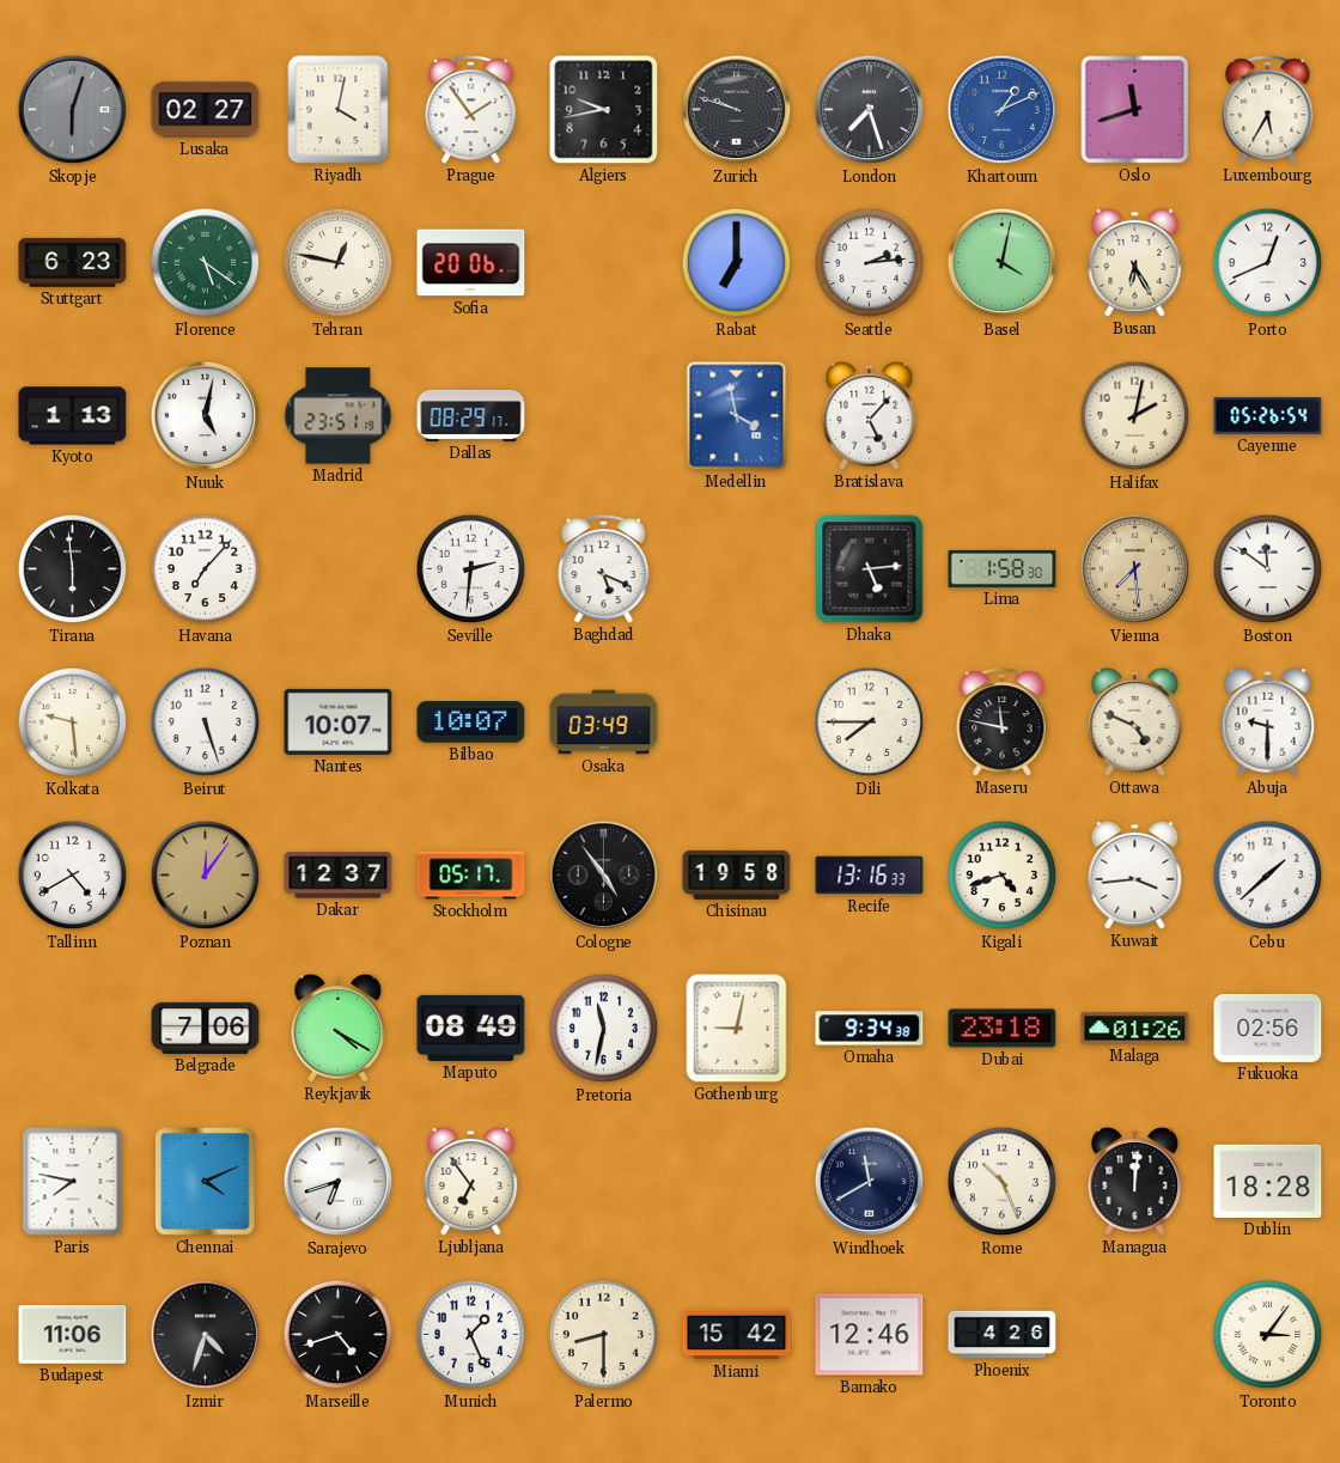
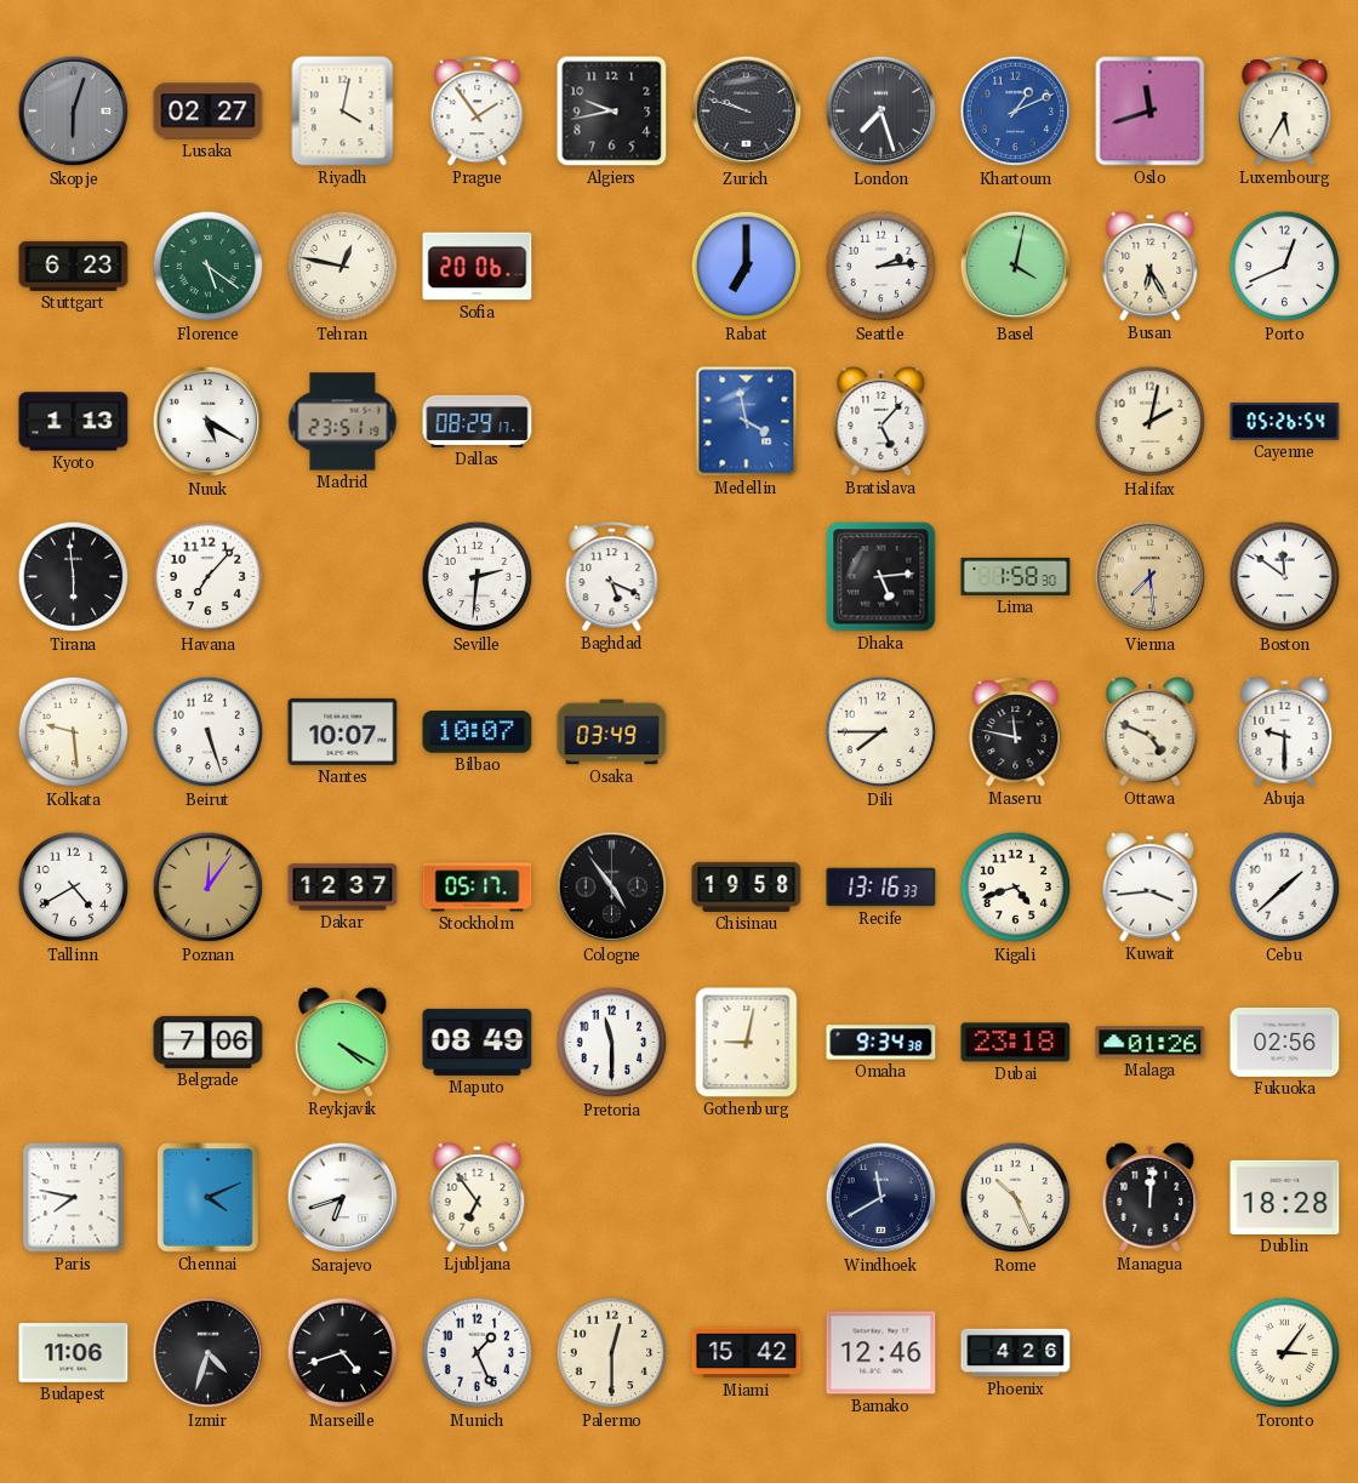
Nuuk: 5:02 -> 5:20 (209, 422)
Pretoria: 11:32 -> 11:30 (612, 1043)
Palermo: 8:30 -> 12:30 (612, 1353)
